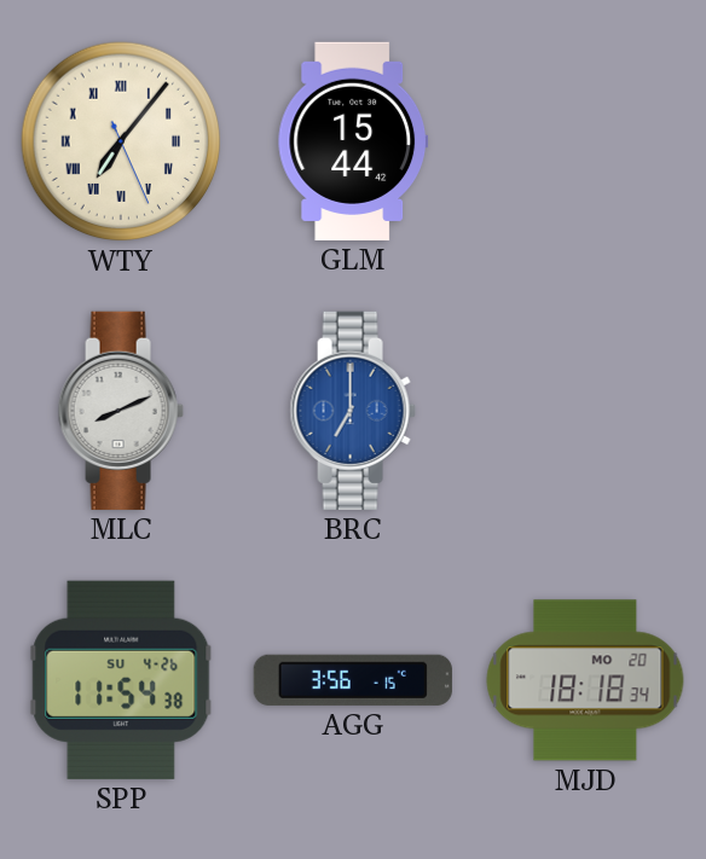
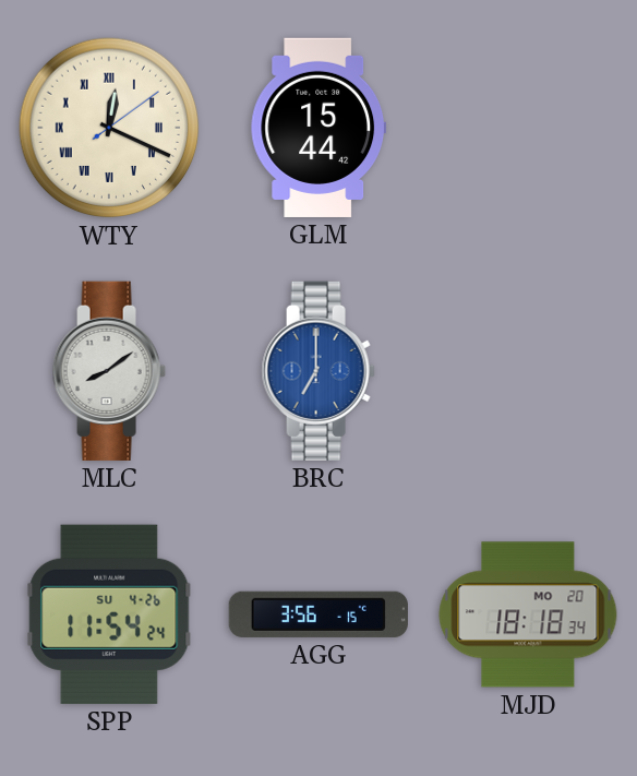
WTY: 7:06 -> 12:19 (109, 128)
MLC: 8:11 -> 8:09 (109, 371)
SPP: 11:54:38 -> 11:54:24 (109, 614)
